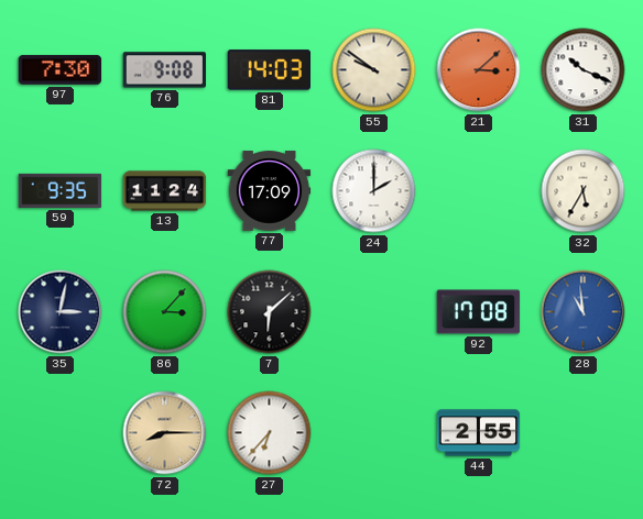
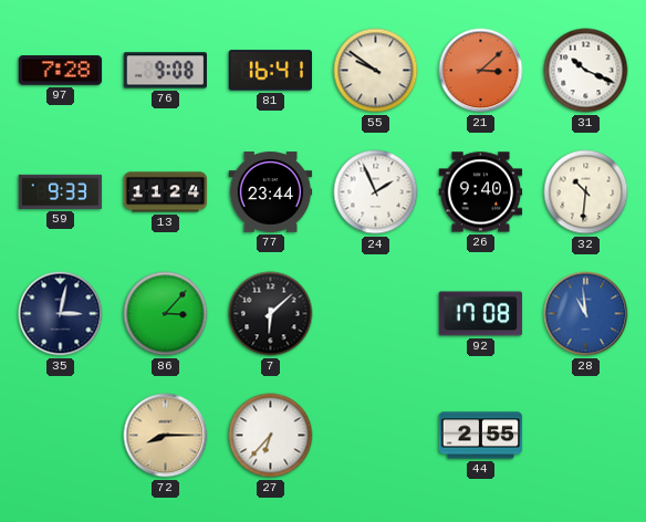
97: 7:30 -> 7:28 (61, 71)
81: 14:03 -> 16:41 (271, 71)
59: 9:35 -> 9:33 (61, 191)
77: 17:09 -> 23:44 (271, 192)
24: 2:00 -> 1:56 (376, 192)
26: none -> 9:40 (481, 192)
32: 5:35 -> 10:31 (586, 192)
